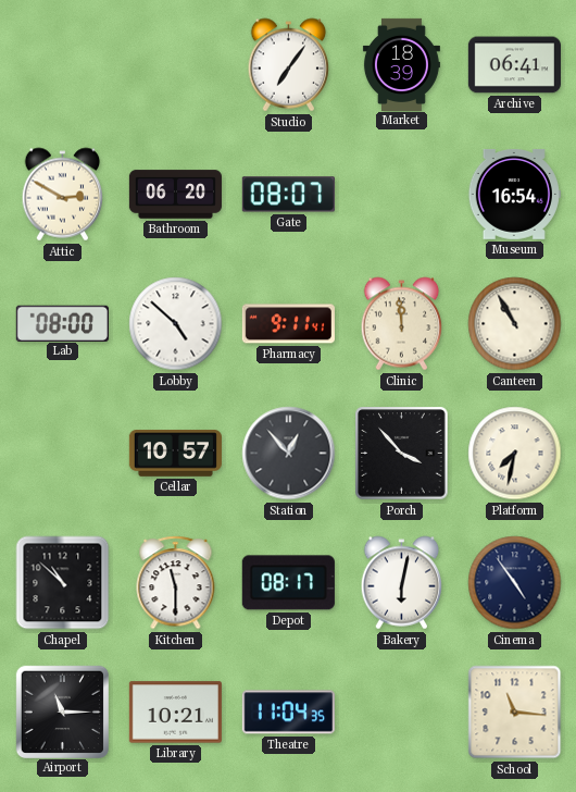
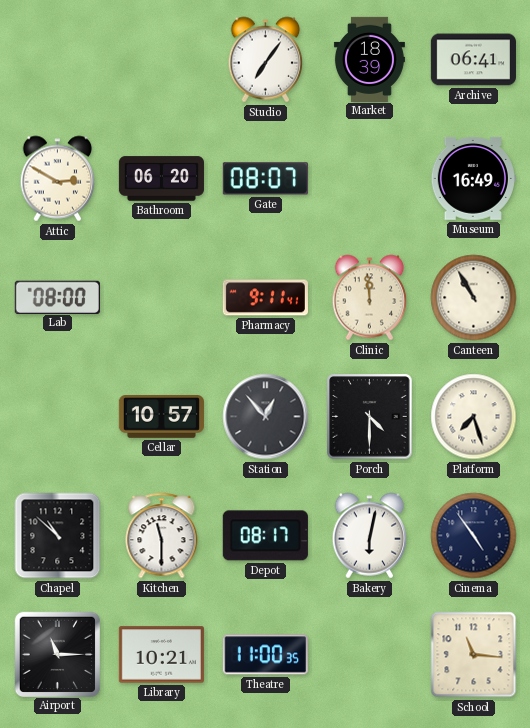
Museum: 16:54 -> 16:49 (473, 178)
Lobby: 4:52 -> none (176, 324)
Porch: 3:53 -> 4:30 (370, 417)
Platform: 7:32 -> 7:27 (474, 417)
Theatre: 11:04 -> 11:00 (265, 655)
